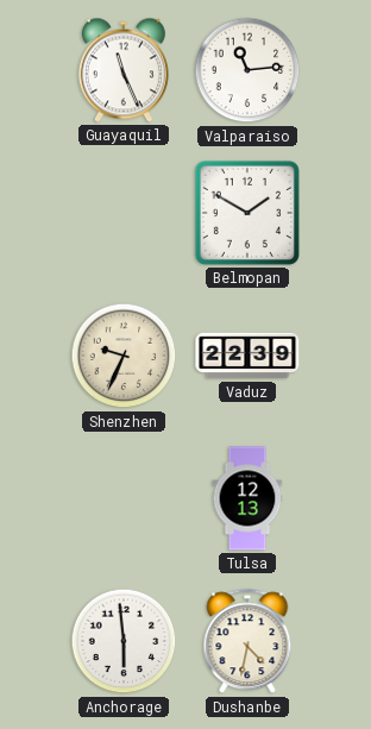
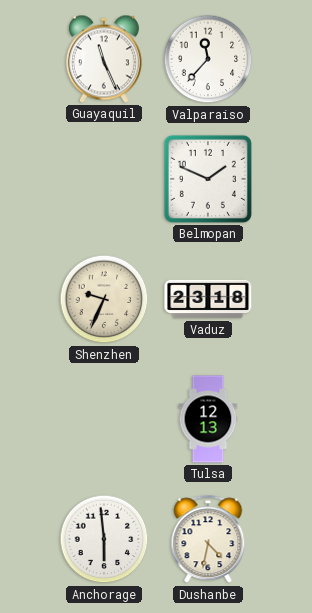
Valparaiso: 11:14 -> 11:37 (208, 59)
Belmopan: 1:50 -> 1:49 (208, 179)
Vaduz: 22:39 -> 23:18 (208, 299)
